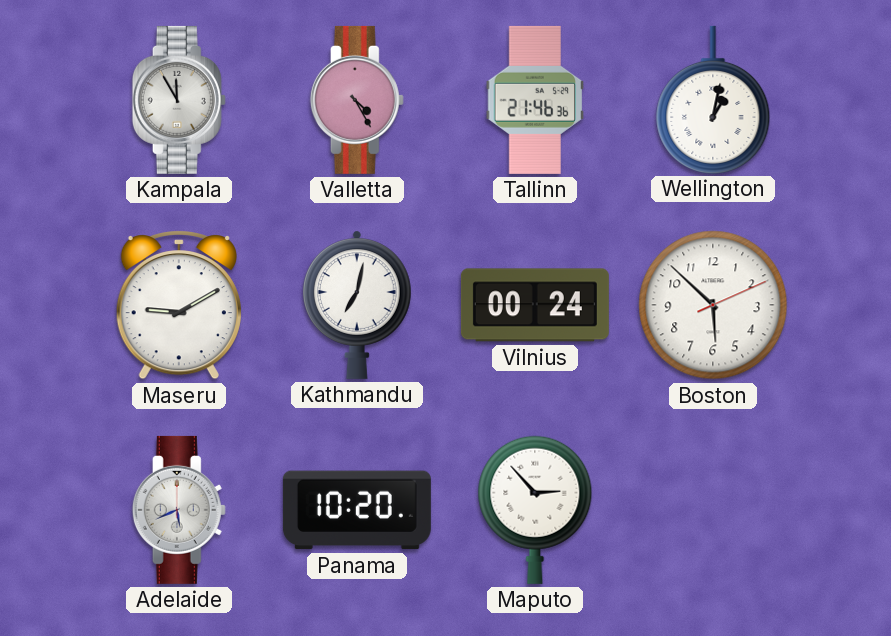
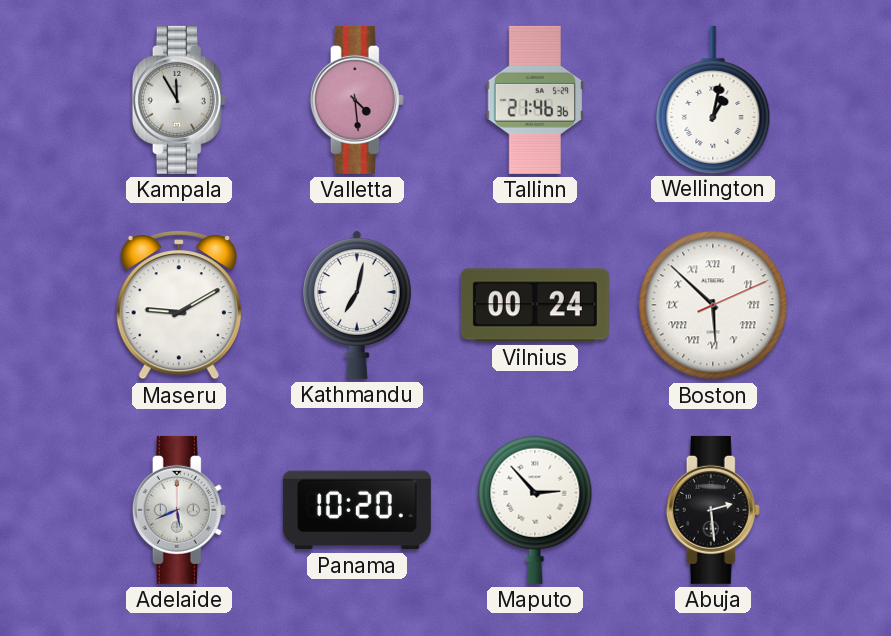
Valletta: 4:25 -> 4:29 (357, 100)
Boston numerals: Arabic -> Roman (713, 305)
Abuja: none -> 2:29 (713, 510)
